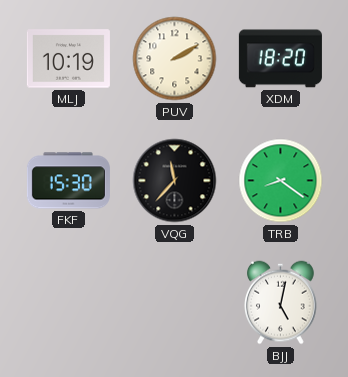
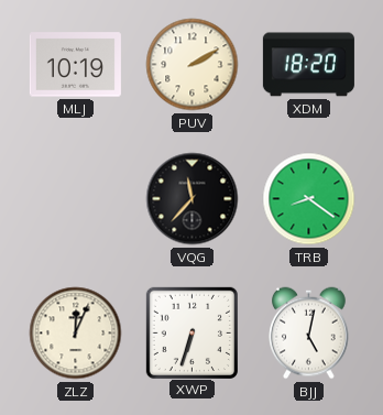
FKF: 15:30 -> none (68, 181)
ZLZ: none -> 12:04 (76, 334)
XWP: none -> 6:33 (191, 332)
